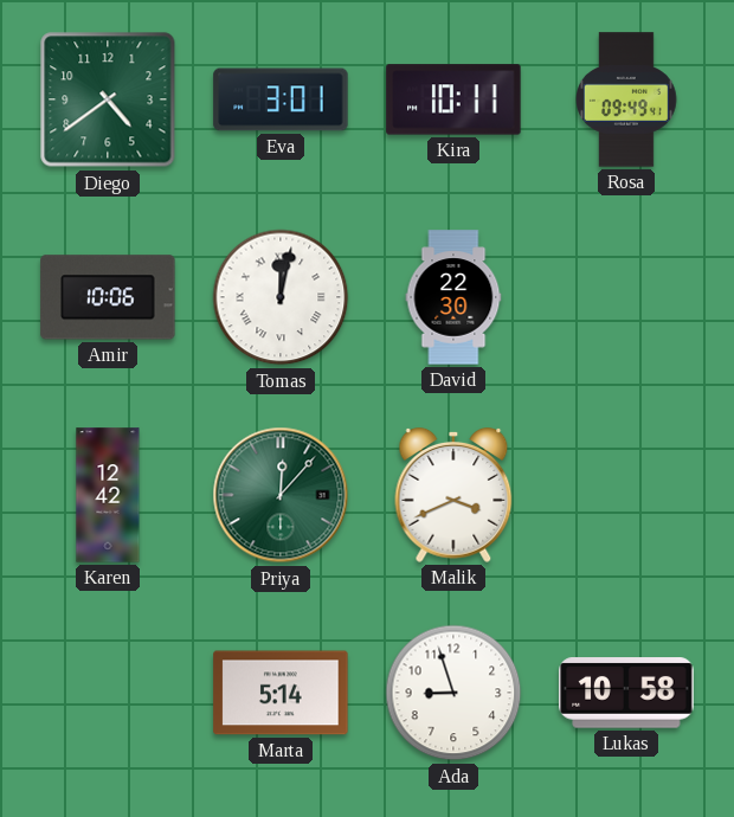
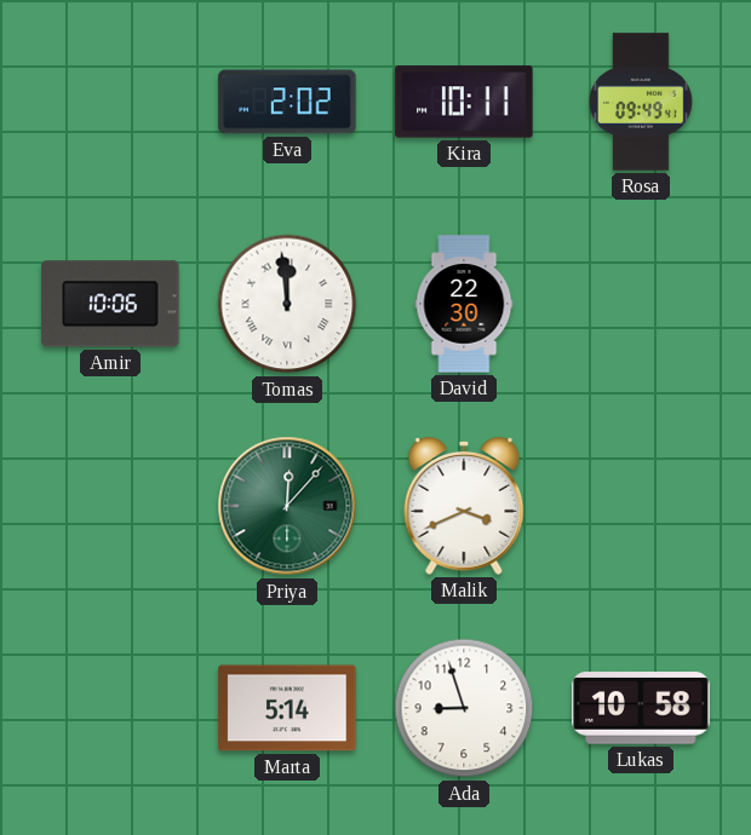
Diego: 4:39 -> none (108, 99)
Eva: 3:01 -> 2:02 (287, 102)
Tomas: 12:02 -> 11:59 (287, 304)
Karen: 12:42 -> none (108, 495)
